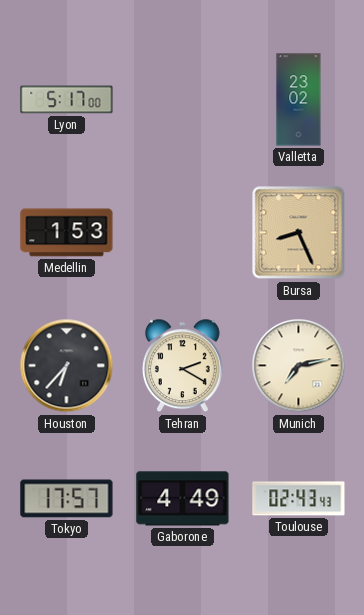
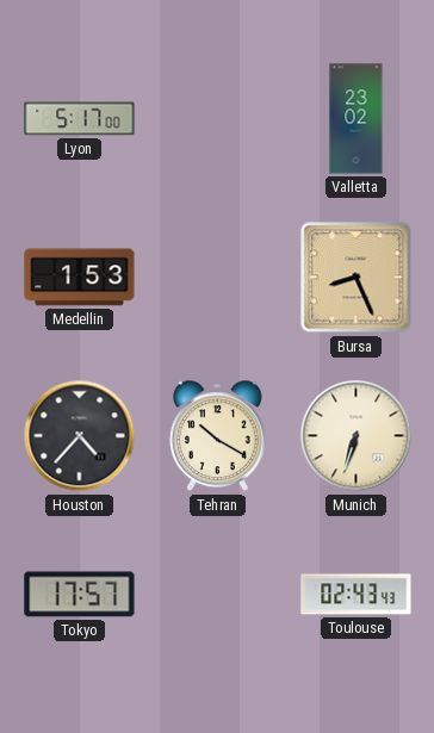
Houston: 6:37 -> 4:37 (80, 436)
Tehran: 2:20 -> 10:20 (217, 436)
Munich: 7:13 -> 6:33 (356, 436)
Gaborone: 4:49 -> none (183, 499)
